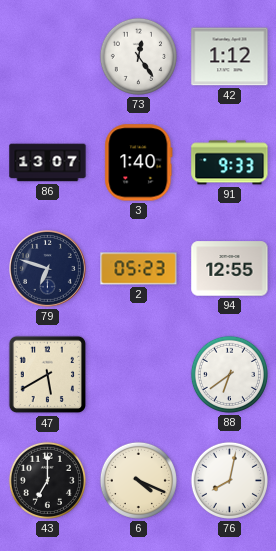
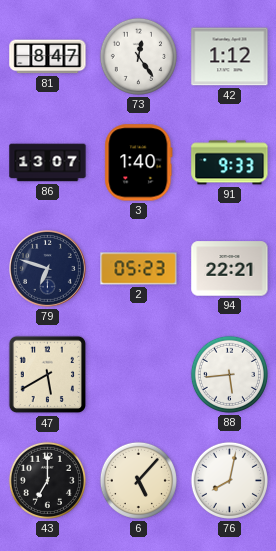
81: none -> 8:47 (48, 57)
94: 12:55 -> 22:21 (230, 269)
88: 6:39 -> 5:44 (229, 374)
6: 4:19 -> 5:07 (138, 480)
